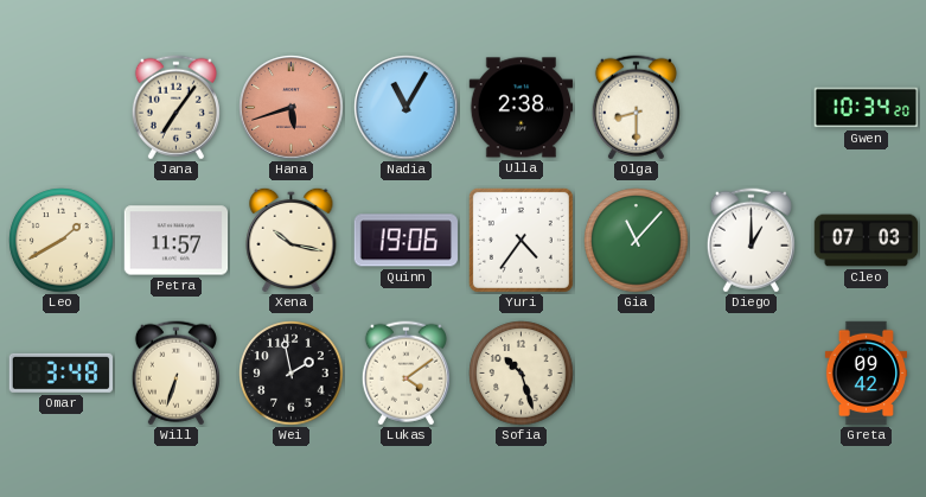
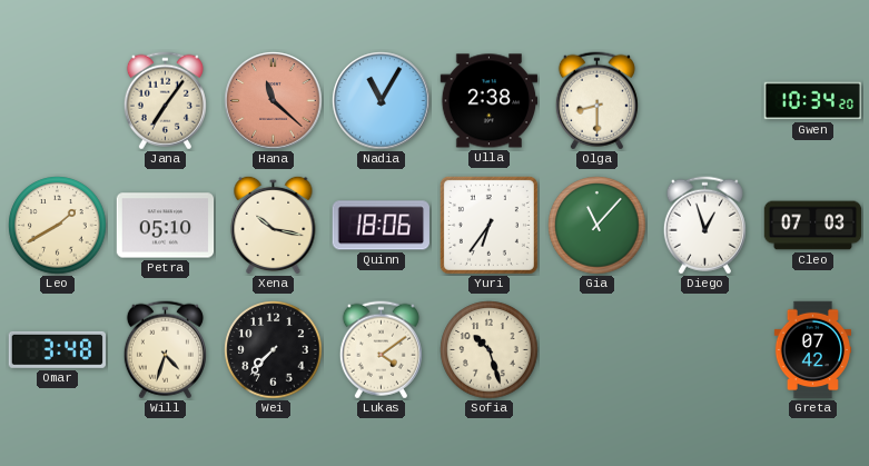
Hana: 5:42 -> 11:22 (274, 101)
Petra: 11:57 -> 05:10 (166, 226)
Quinn: 19:06 -> 18:06 (381, 226)
Yuri: 4:36 -> 6:36 (488, 225)
Diego: 1:00 -> 12:57 (704, 226)
Will: 6:33 -> 4:33 (165, 350)
Wei: 1:58 -> 7:37 (274, 350)
Greta: 09:42 -> 07:42 (812, 350)
